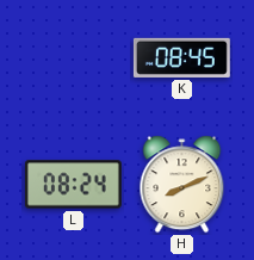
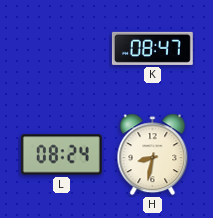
K: 08:45 -> 08:47 (152, 48)
H: 8:11 -> 8:32 (153, 155)
